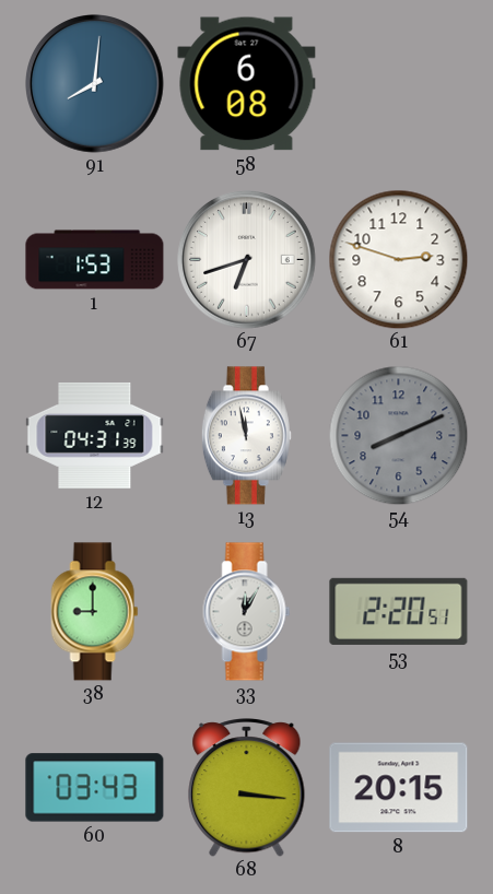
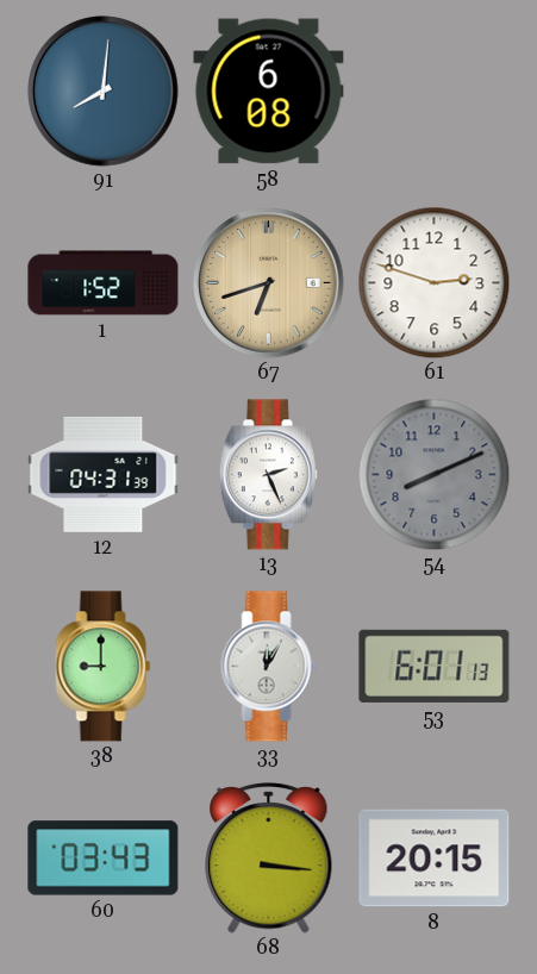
1: 1:53 -> 1:52 (104, 283)
67 dial: white -> champagne (269, 283)
13: 11:58 -> 2:26 (268, 475)
53: 2:20 -> 6:01 (435, 666)
